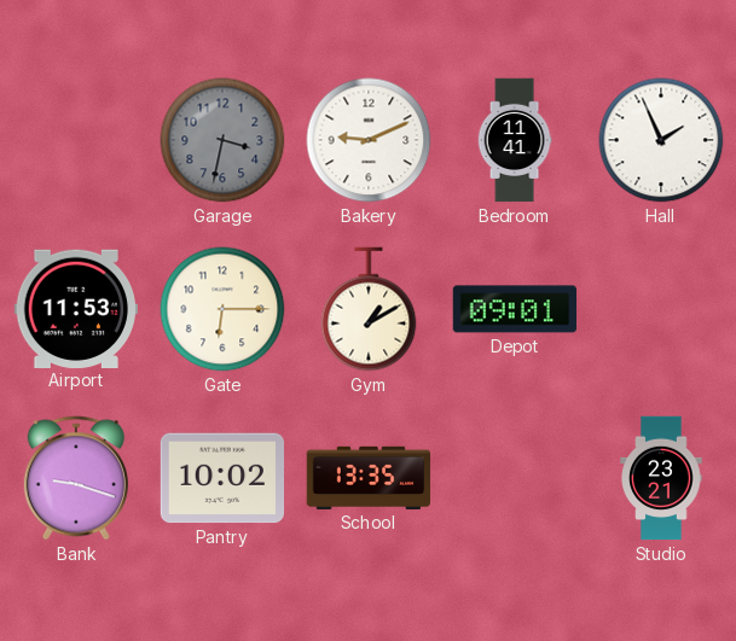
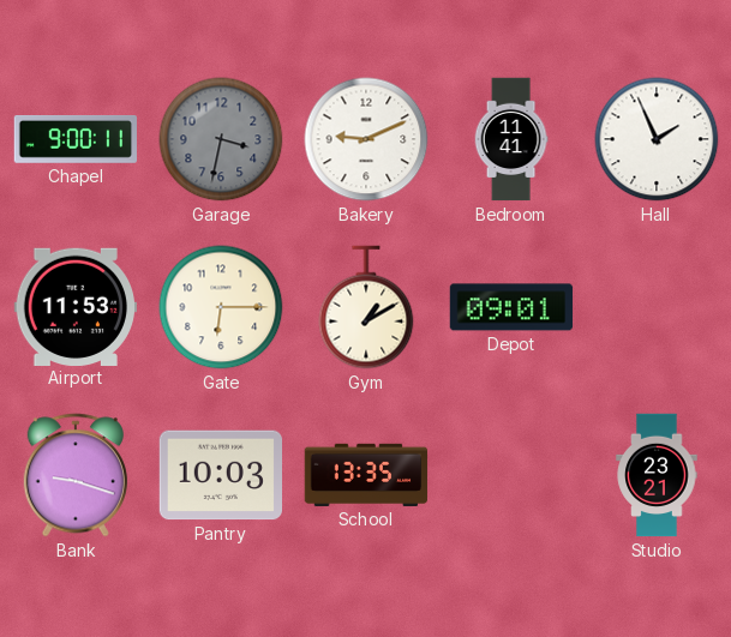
Chapel: none -> 9:00 (76, 140)
Pantry: 10:02 -> 10:03 (220, 475)
